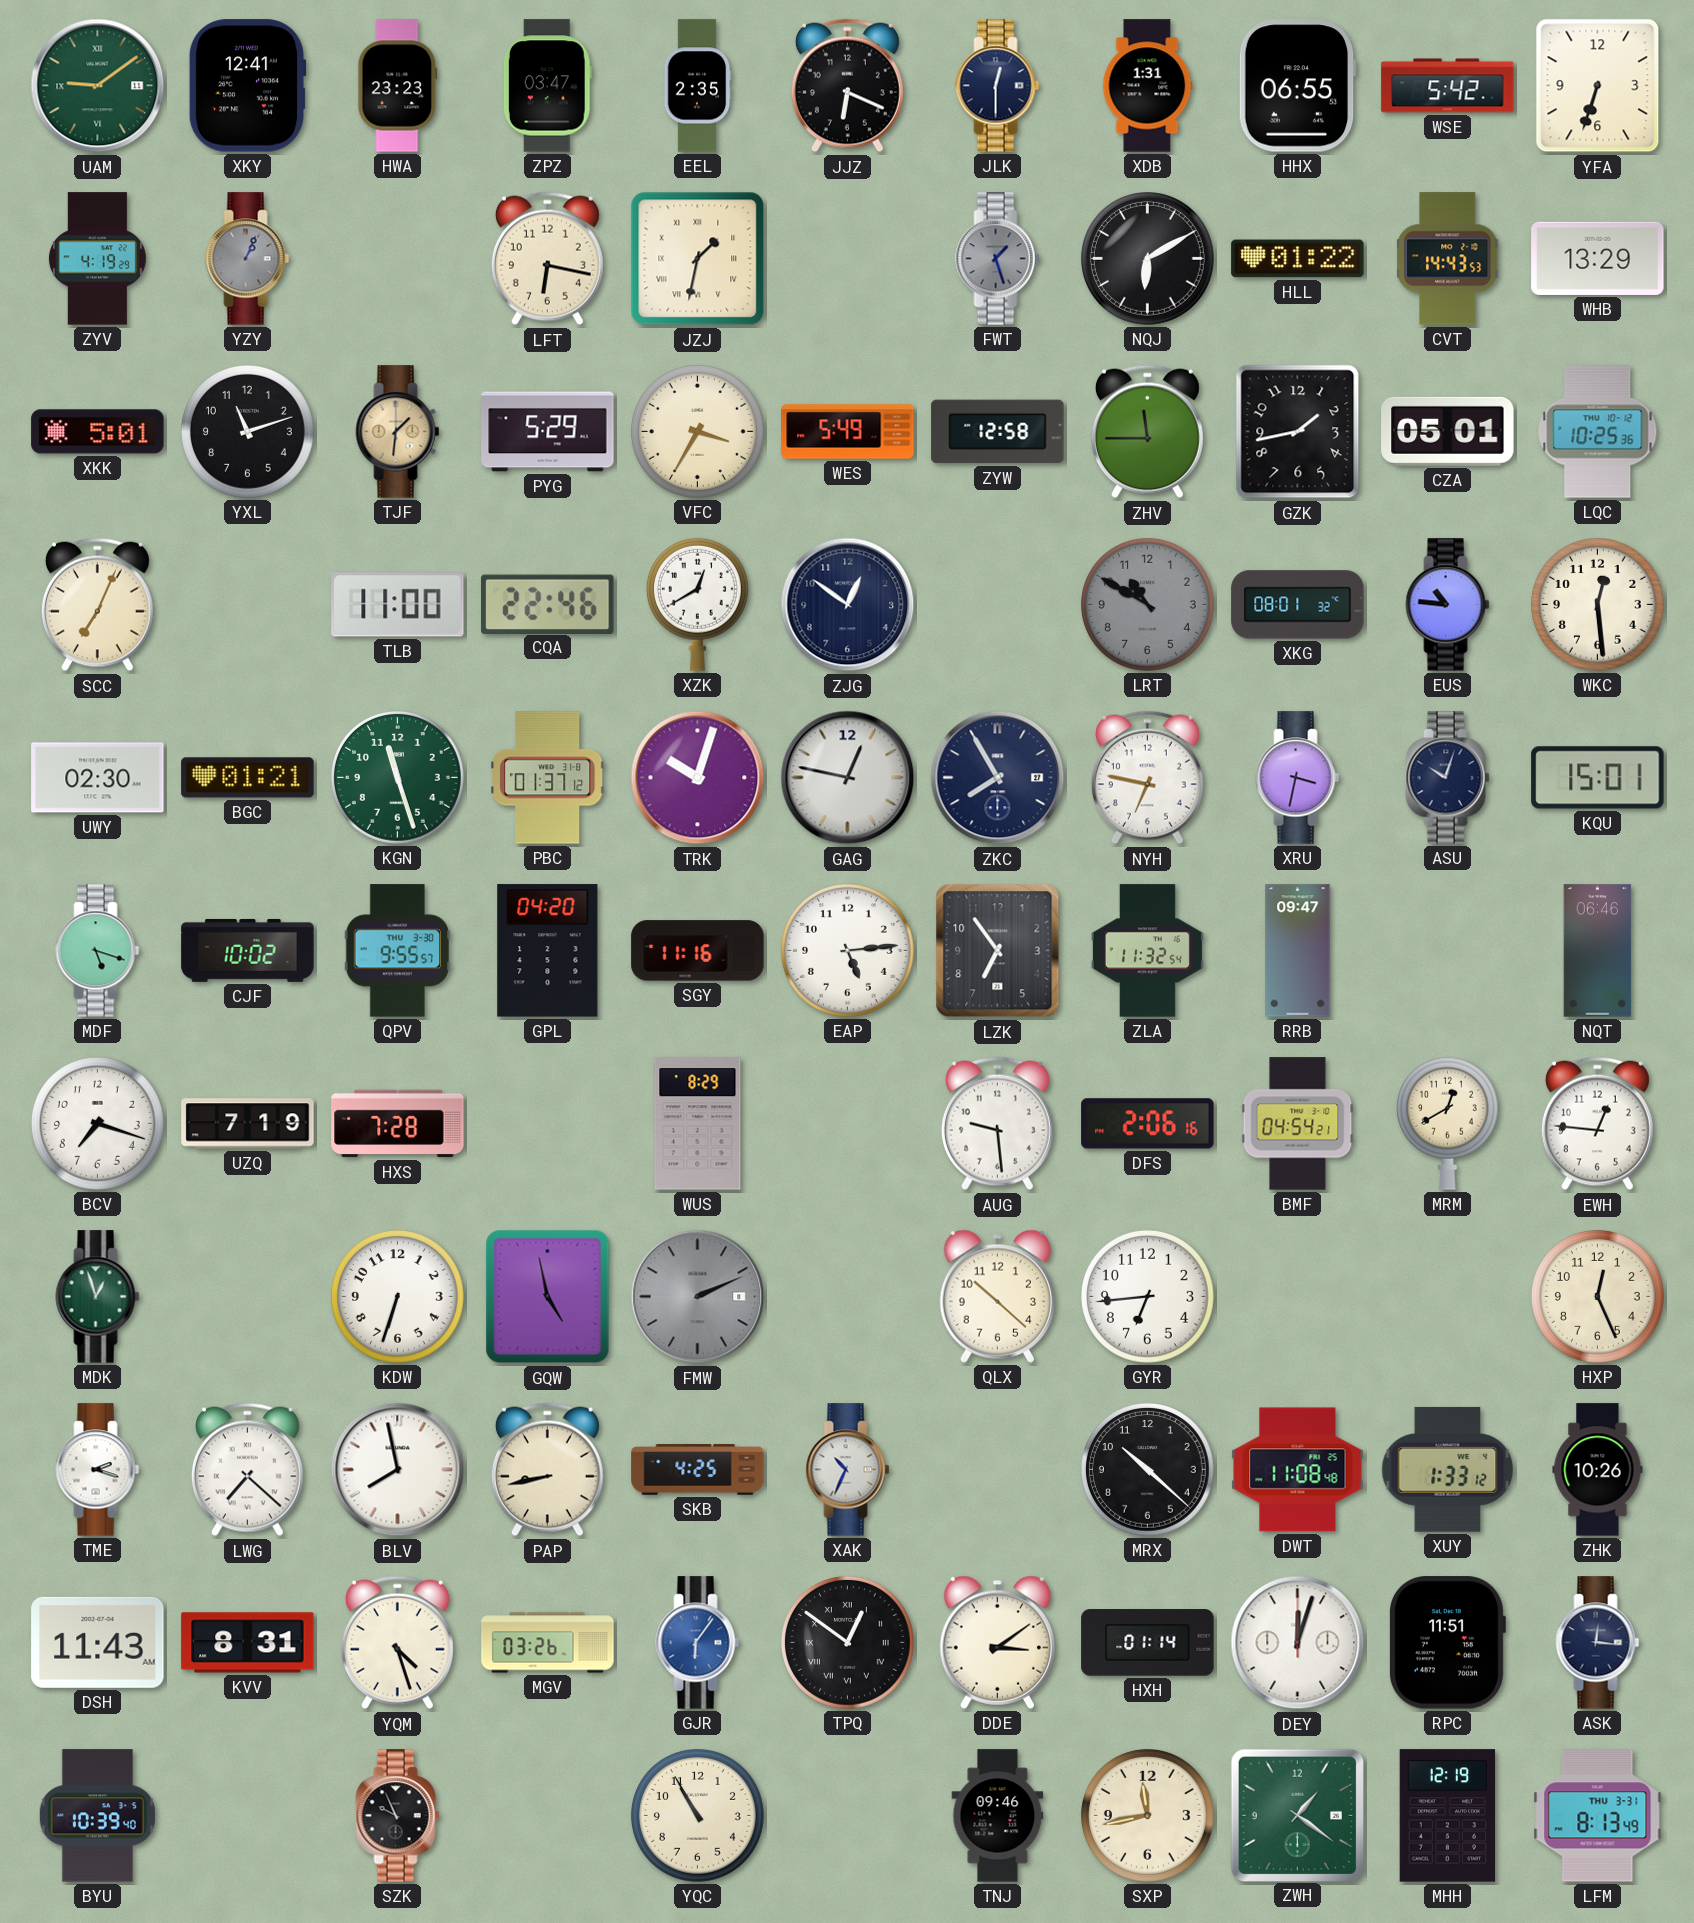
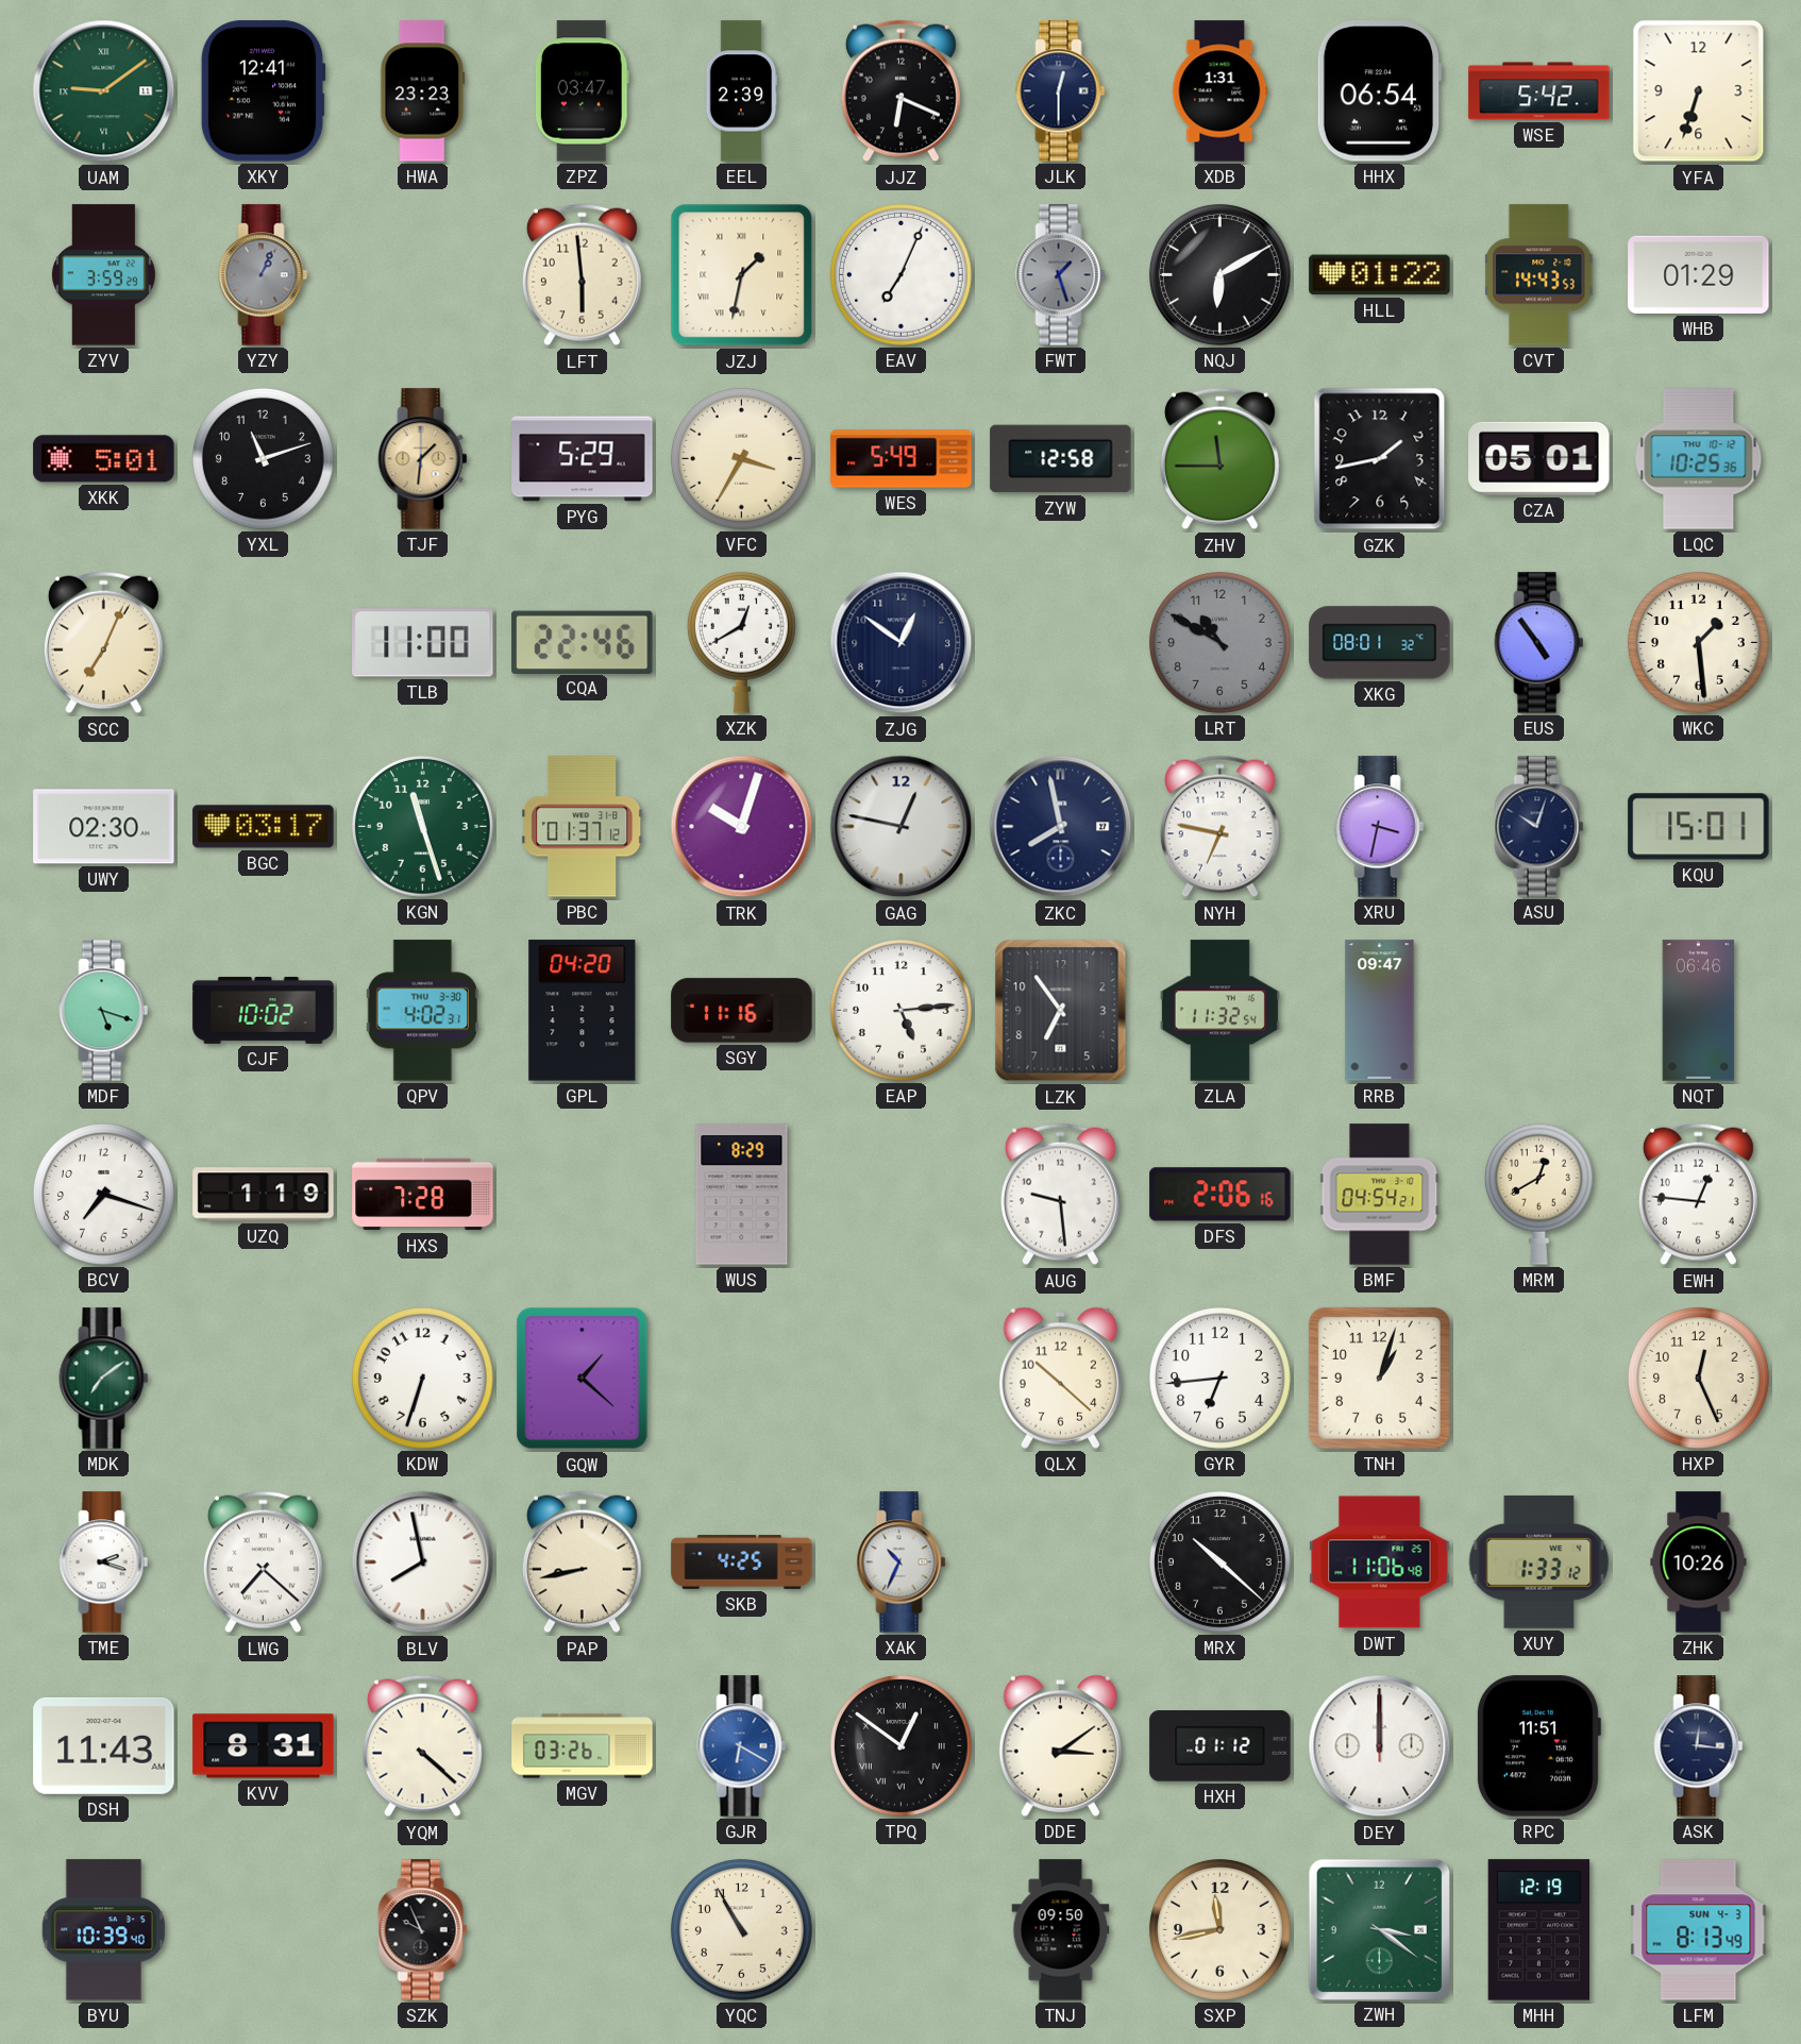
EEL: 2:35 -> 2:39 (741, 91)
HHX: 06:55 -> 06:54 (1379, 91)
ZYV: 4:19 -> 3:59 (103, 275)
LFT: 6:17 -> 5:59 (582, 275)
EAV: none -> 7:04 (902, 275)
WHB: 13:29 -> 01:29 (1699, 274)
EUS: 10:46 -> 4:54 (1539, 643)
WKC: 12:29 -> 1:29 (1699, 643)
BGC: 01:21 -> 03:17 (264, 827)
ZKC: 7:55 -> 7:58 (1061, 827)
QPV: 9:55 -> 4:02 (422, 1011)
UZQ: 7:19 -> 1:19 (264, 1195)
MDK: 12:57 -> 7:09 (104, 1379)
GQW: 4:58 -> 1:22 (583, 1379)
FMW: 2:11 -> none (698, 1297)
TNH: none -> 1:03 (1379, 1378)
DWT: 11:08 -> 11:06 (1380, 1562)
YQM: 4:27 -> 4:22 (422, 1746)
GJR: 6:06 -> 6:20 (742, 1746)
HXH: 01:14 -> 01:12 (1221, 1746)
DEY: 12:03 -> 12:00 (1380, 1746)
TNJ: 09:46 -> 09:50 (1061, 1930)
ZWH: 1:21 -> 3:21 (1379, 1929)
LFM date: THU 3-31 -> SUN 4-3 (1699, 1930)
